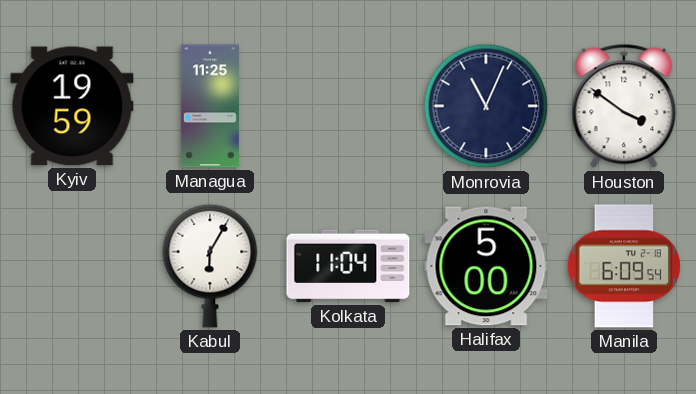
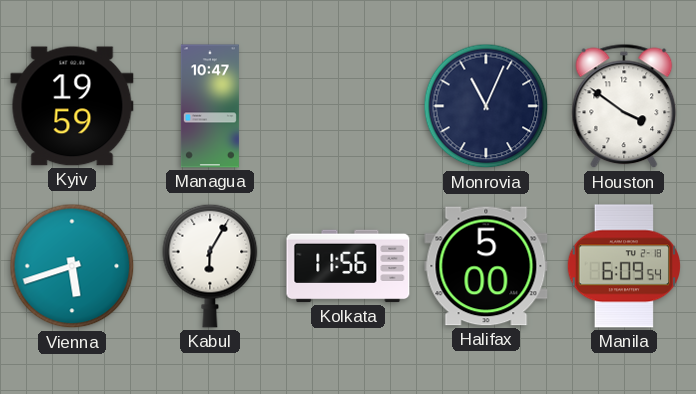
Managua: 11:25 -> 10:47 (210, 106)
Vienna: none -> 5:42 (72, 266)
Kolkata: 11:04 -> 11:56 (348, 266)
